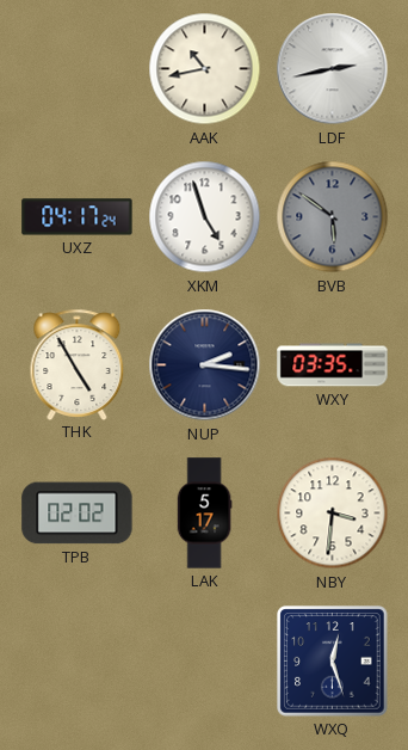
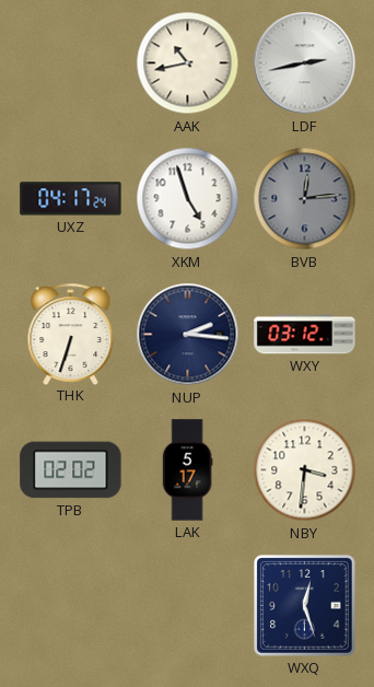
BVB: 5:51 -> 12:14 (305, 199)
THK: 4:55 -> 6:33 (71, 334)
WXY: 03:35 -> 03:12 (305, 335)
